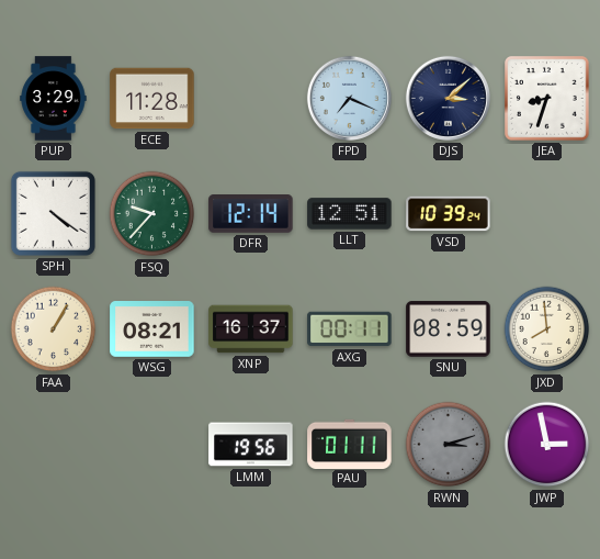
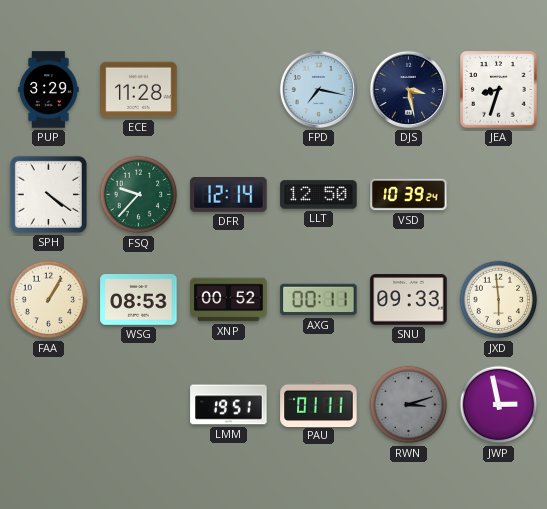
FPD: 7:19 -> 7:17 (318, 89)
DJS: 3:08 -> 3:28 (408, 89)
LLT: 12:51 -> 12:50 (319, 195)
WSG: 08:21 -> 08:53 (139, 300)
XNP: 16:37 -> 00:52 (229, 300)
SNU: 08:59 -> 09:33 (409, 300)
JXD: 7:59 -> 5:59 (499, 300)
LMM: 19:56 -> 19:51 (229, 405)
